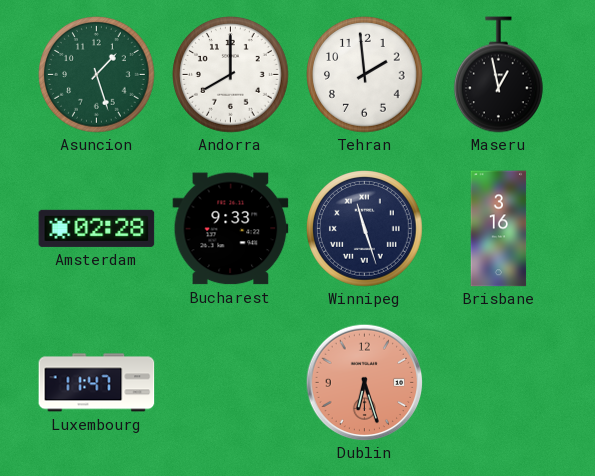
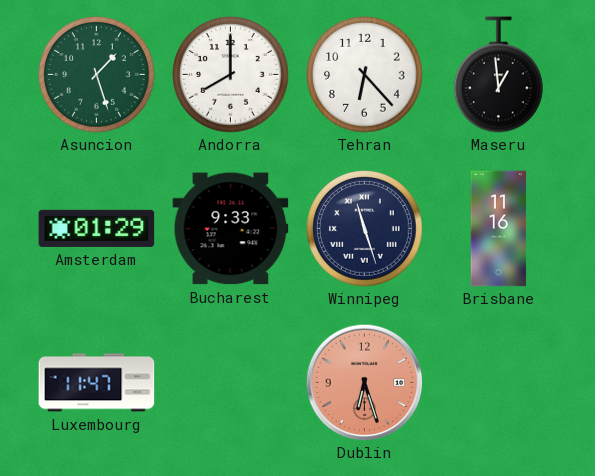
Tehran: 1:59 -> 6:23 (365, 75)
Maseru: 12:58 -> 12:59 (498, 75)
Amsterdam: 02:28 -> 01:29 (97, 228)
Brisbane: 3:16 -> 11:16 (499, 229)
